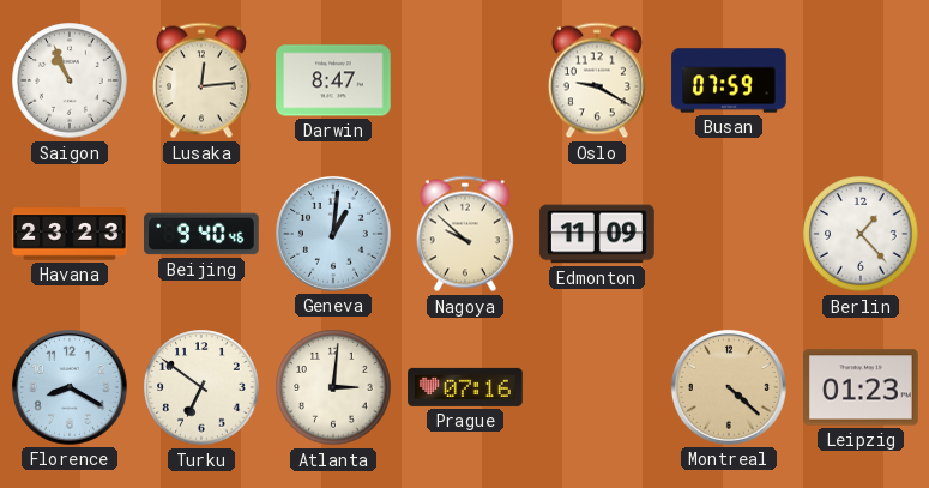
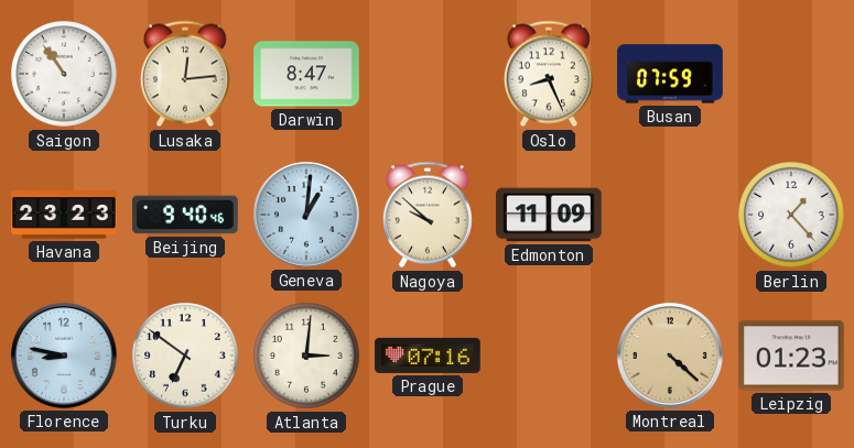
Saigon: 10:56 -> 10:54 (64, 74)
Oslo: 9:20 -> 8:26 (549, 74)
Florence: 8:20 -> 8:47 (64, 356)
